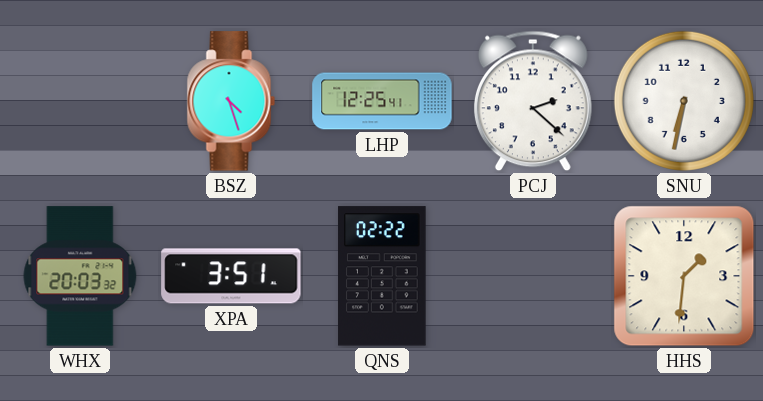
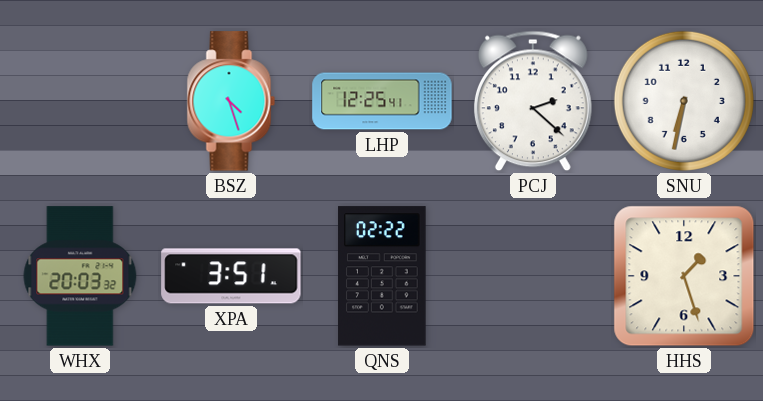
HHS: 1:31 -> 1:27 (684, 276)
